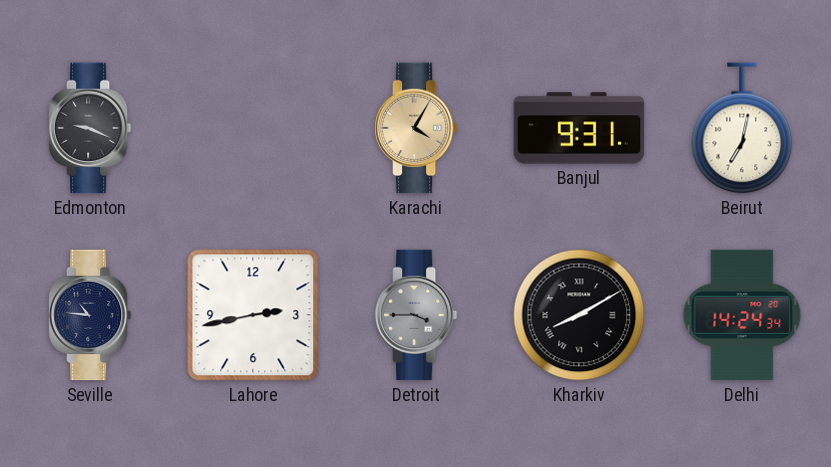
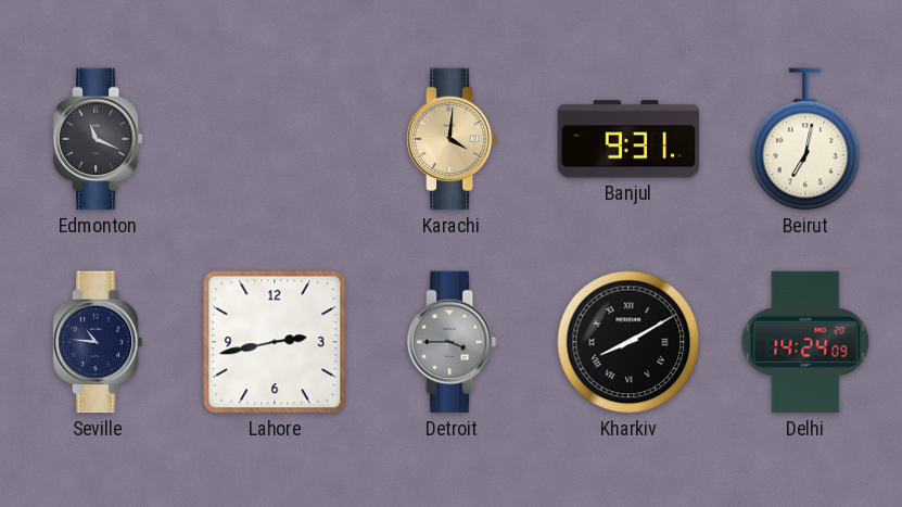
Edmonton: 9:19 -> 11:19 (98, 139)
Karachi: 4:05 -> 4:01 (452, 139)
Delhi: 14:24:34 -> 14:24:09 (805, 342)
